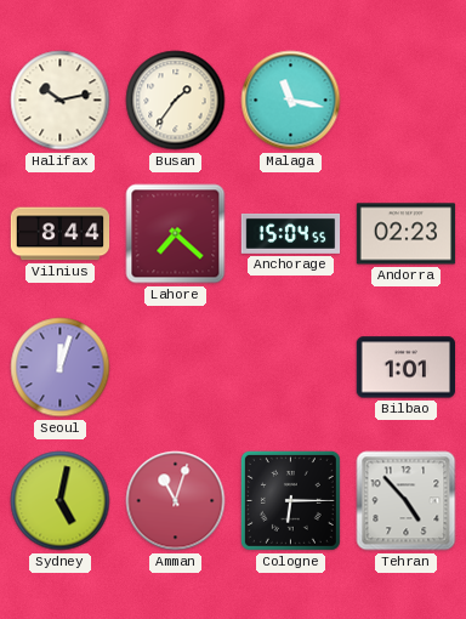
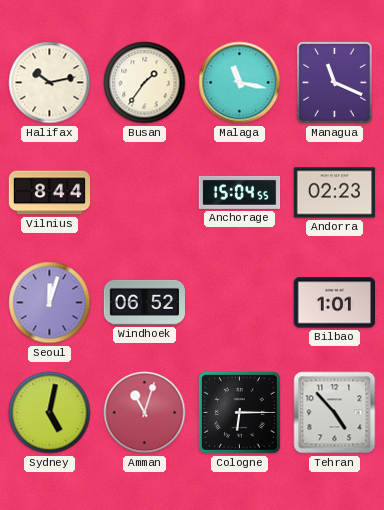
Managua: none -> 11:19 (334, 82)
Lahore: 7:22 -> none (176, 234)
Windhoek: none -> 06:52 (144, 302)
